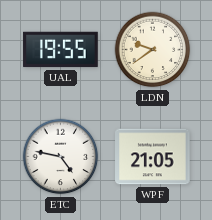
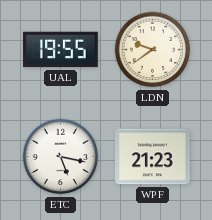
ETC: 4:47 -> 5:17 (61, 157)
WPF: 21:05 -> 21:23 (153, 157)
